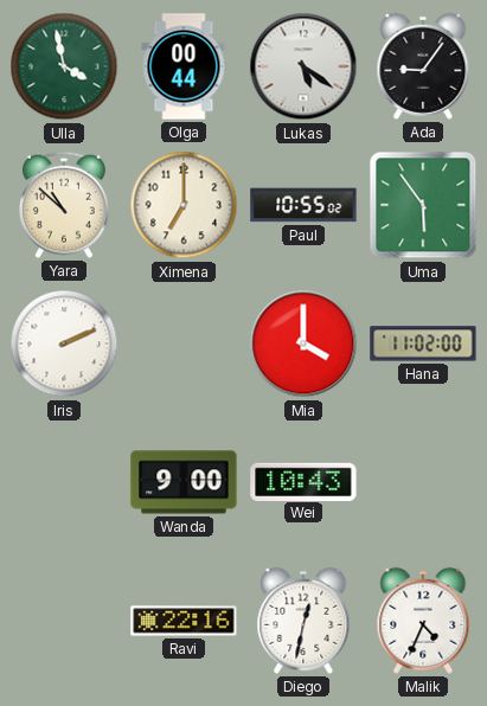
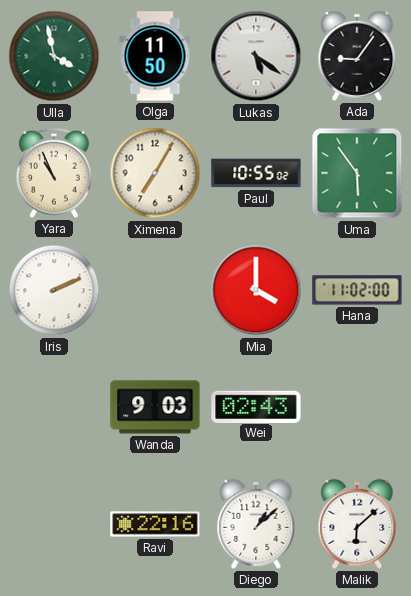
Olga: 00:44 -> 11:50 (155, 56)
Yara: 10:52 -> 10:56 (54, 173)
Ximena: 7:00 -> 7:05 (155, 173)
Wanda: 9:00 -> 9:03 (155, 407)
Wei: 10:43 -> 02:43 (256, 406)
Diego: 12:32 -> 1:08 (256, 524)
Malik: 4:34 -> 6:08 (357, 524)
